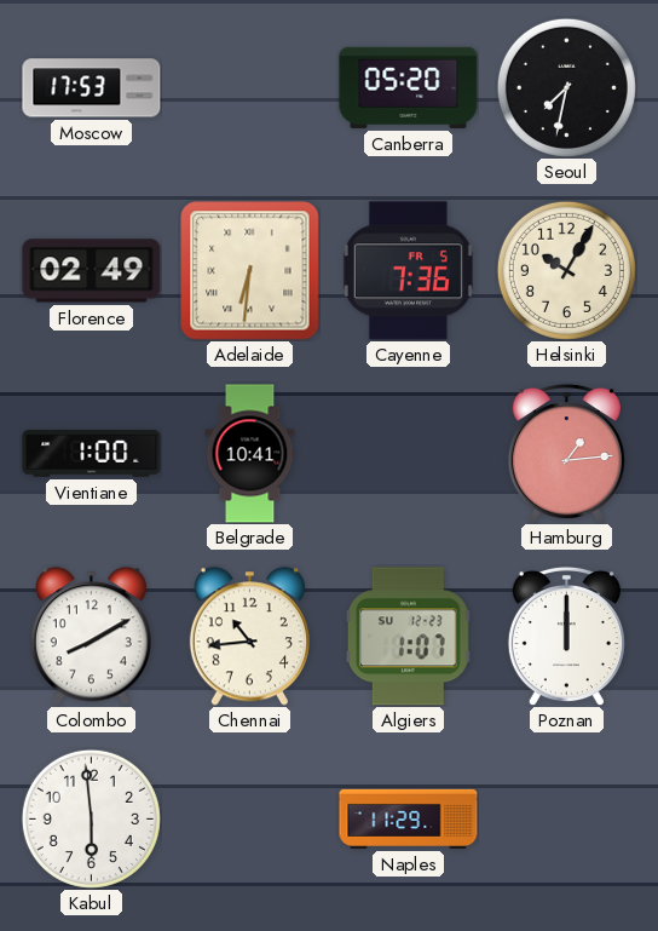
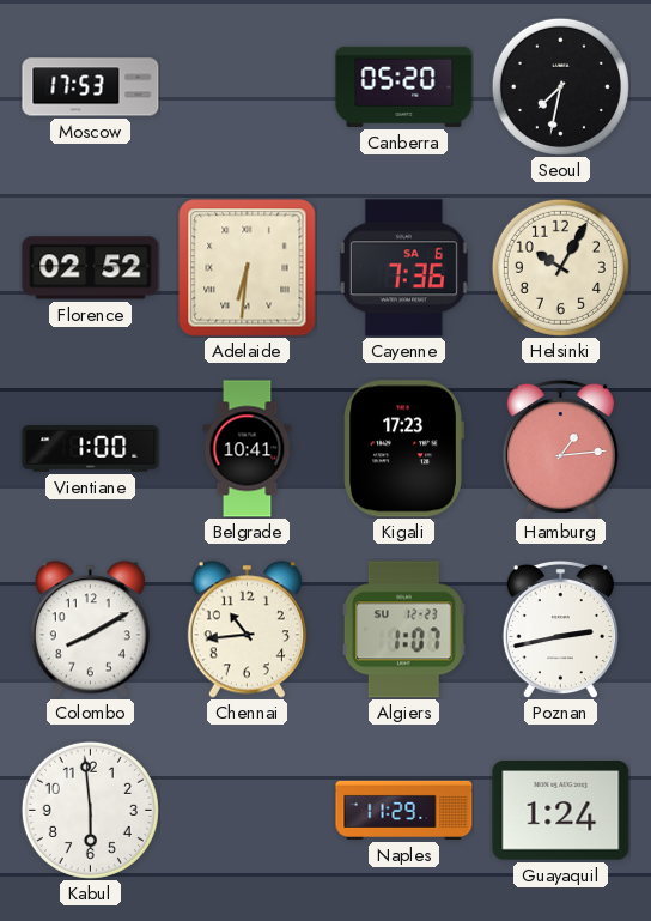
Florence: 02:49 -> 02:52 (91, 268)
Cayenne date: FR 5 -> SA 6 (403, 268)
Kigali: none -> 17:23 (403, 449)
Poznan: 12:00 -> 2:43 (560, 629)
Guayaquil: none -> 1:24 (561, 811)
